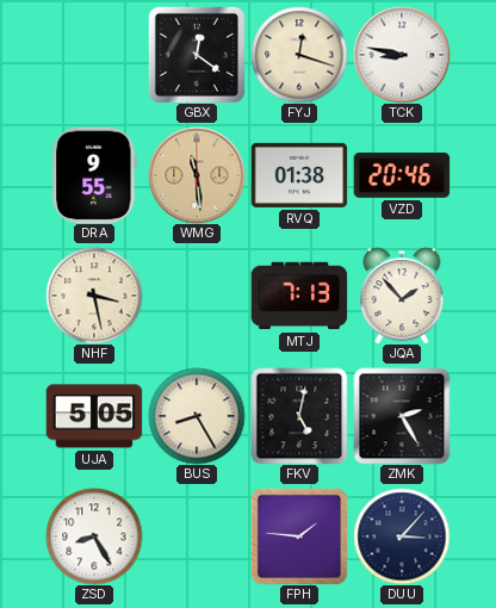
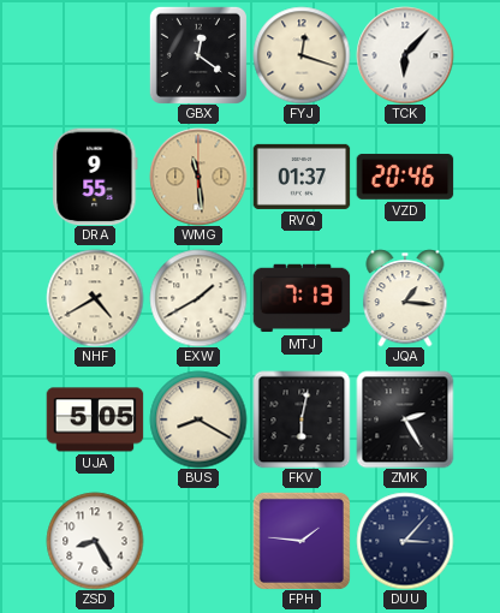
TCK: 8:47 -> 6:07 (405, 55)
RVQ: 01:38 -> 01:37 (302, 177)
NHF: 3:28 -> 4:40 (95, 298)
EXW: none -> 1:40 (198, 298)
JQA: 1:53 -> 1:16 (405, 298)
BUS: 8:25 -> 8:20 (198, 419)
FKV: 5:02 -> 6:02 (302, 419)
